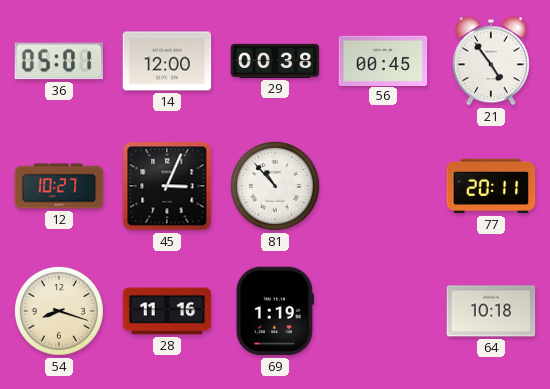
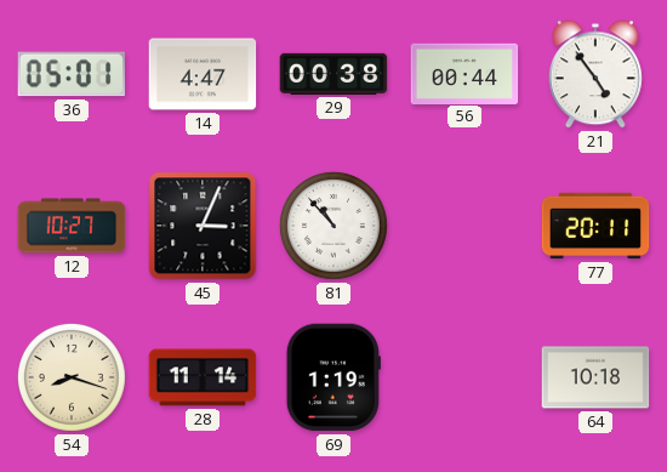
14: 12:00 -> 4:47 (203, 74)
56: 00:45 -> 00:44 (464, 73)
28: 11:16 -> 11:14 (203, 377)
